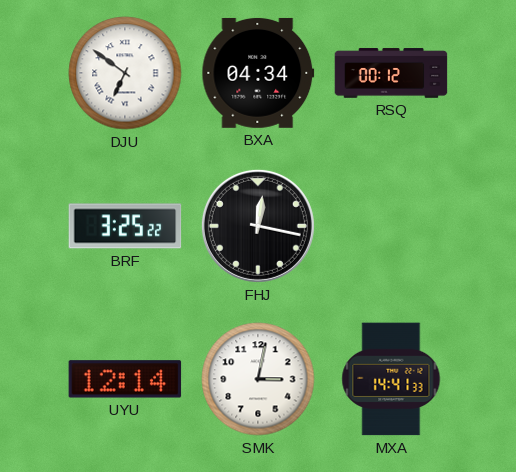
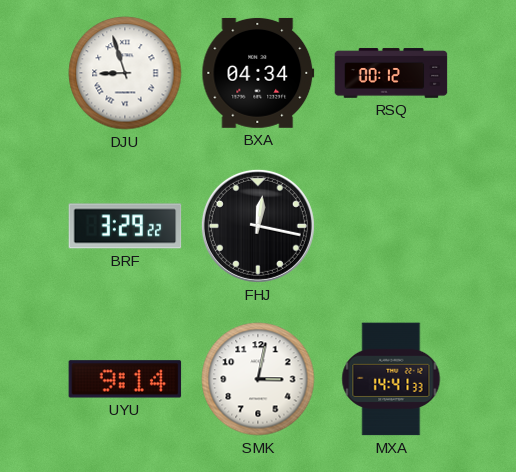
DJU: 6:51 -> 8:57 (125, 73)
BRF: 3:25 -> 3:29 (125, 226)
UYU: 12:14 -> 9:14 (125, 379)
